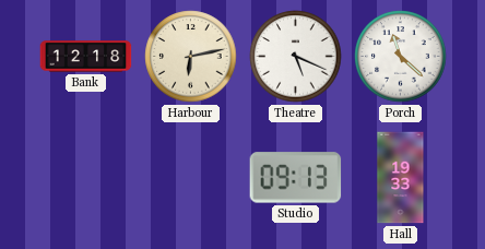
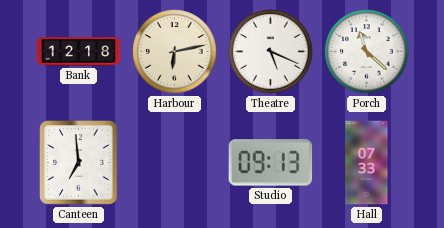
Canteen: none -> 6:59 (79, 163)
Hall: 19:33 -> 07:33 (367, 163)
